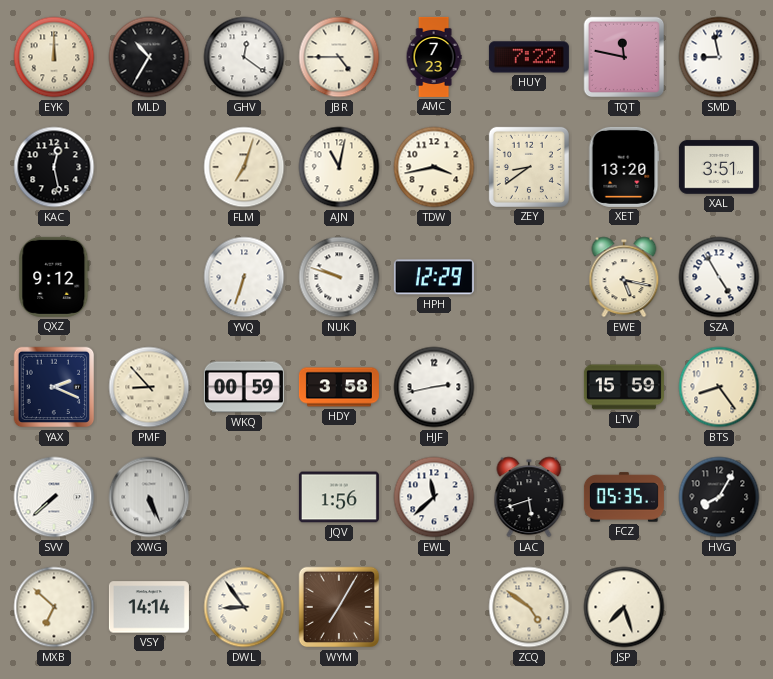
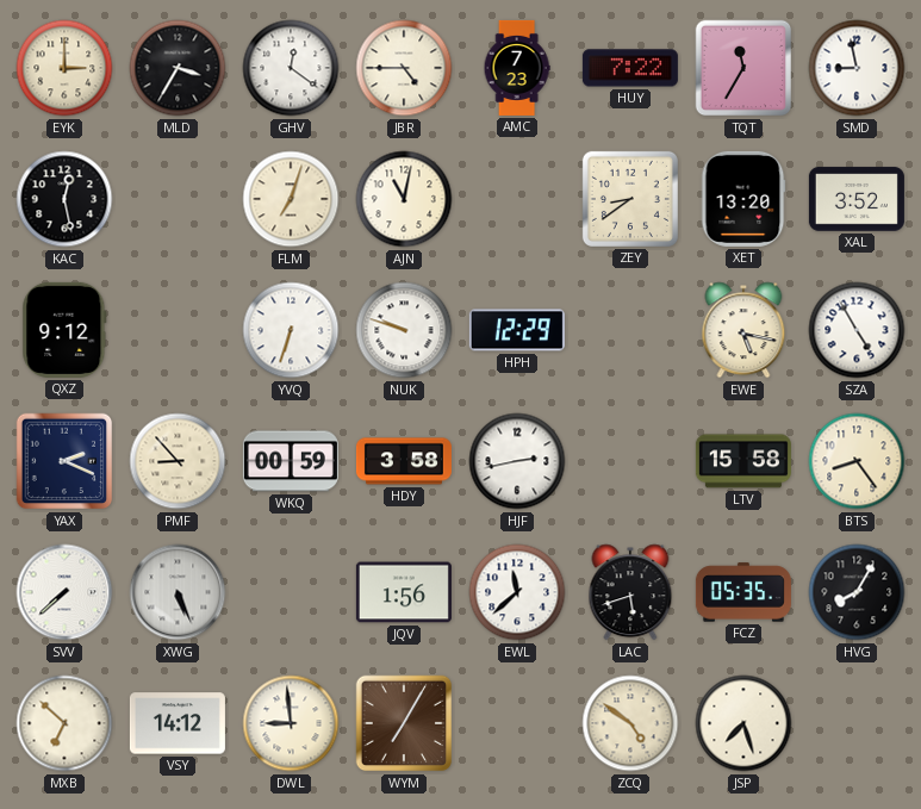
EYK: 12:00 -> 3:00 (64, 68)
MLD: 10:35 -> 3:35 (178, 68)
TQT: 11:47 -> 11:35 (743, 68)
TDW: 3:43 -> none (434, 167)
XAL: 3:51 -> 3:52 (857, 199)
LTV: 15:59 -> 15:58 (743, 461)
VSY: 14:14 -> 14:12 (178, 723)
DWL: 8:54 -> 8:59 (291, 723)
